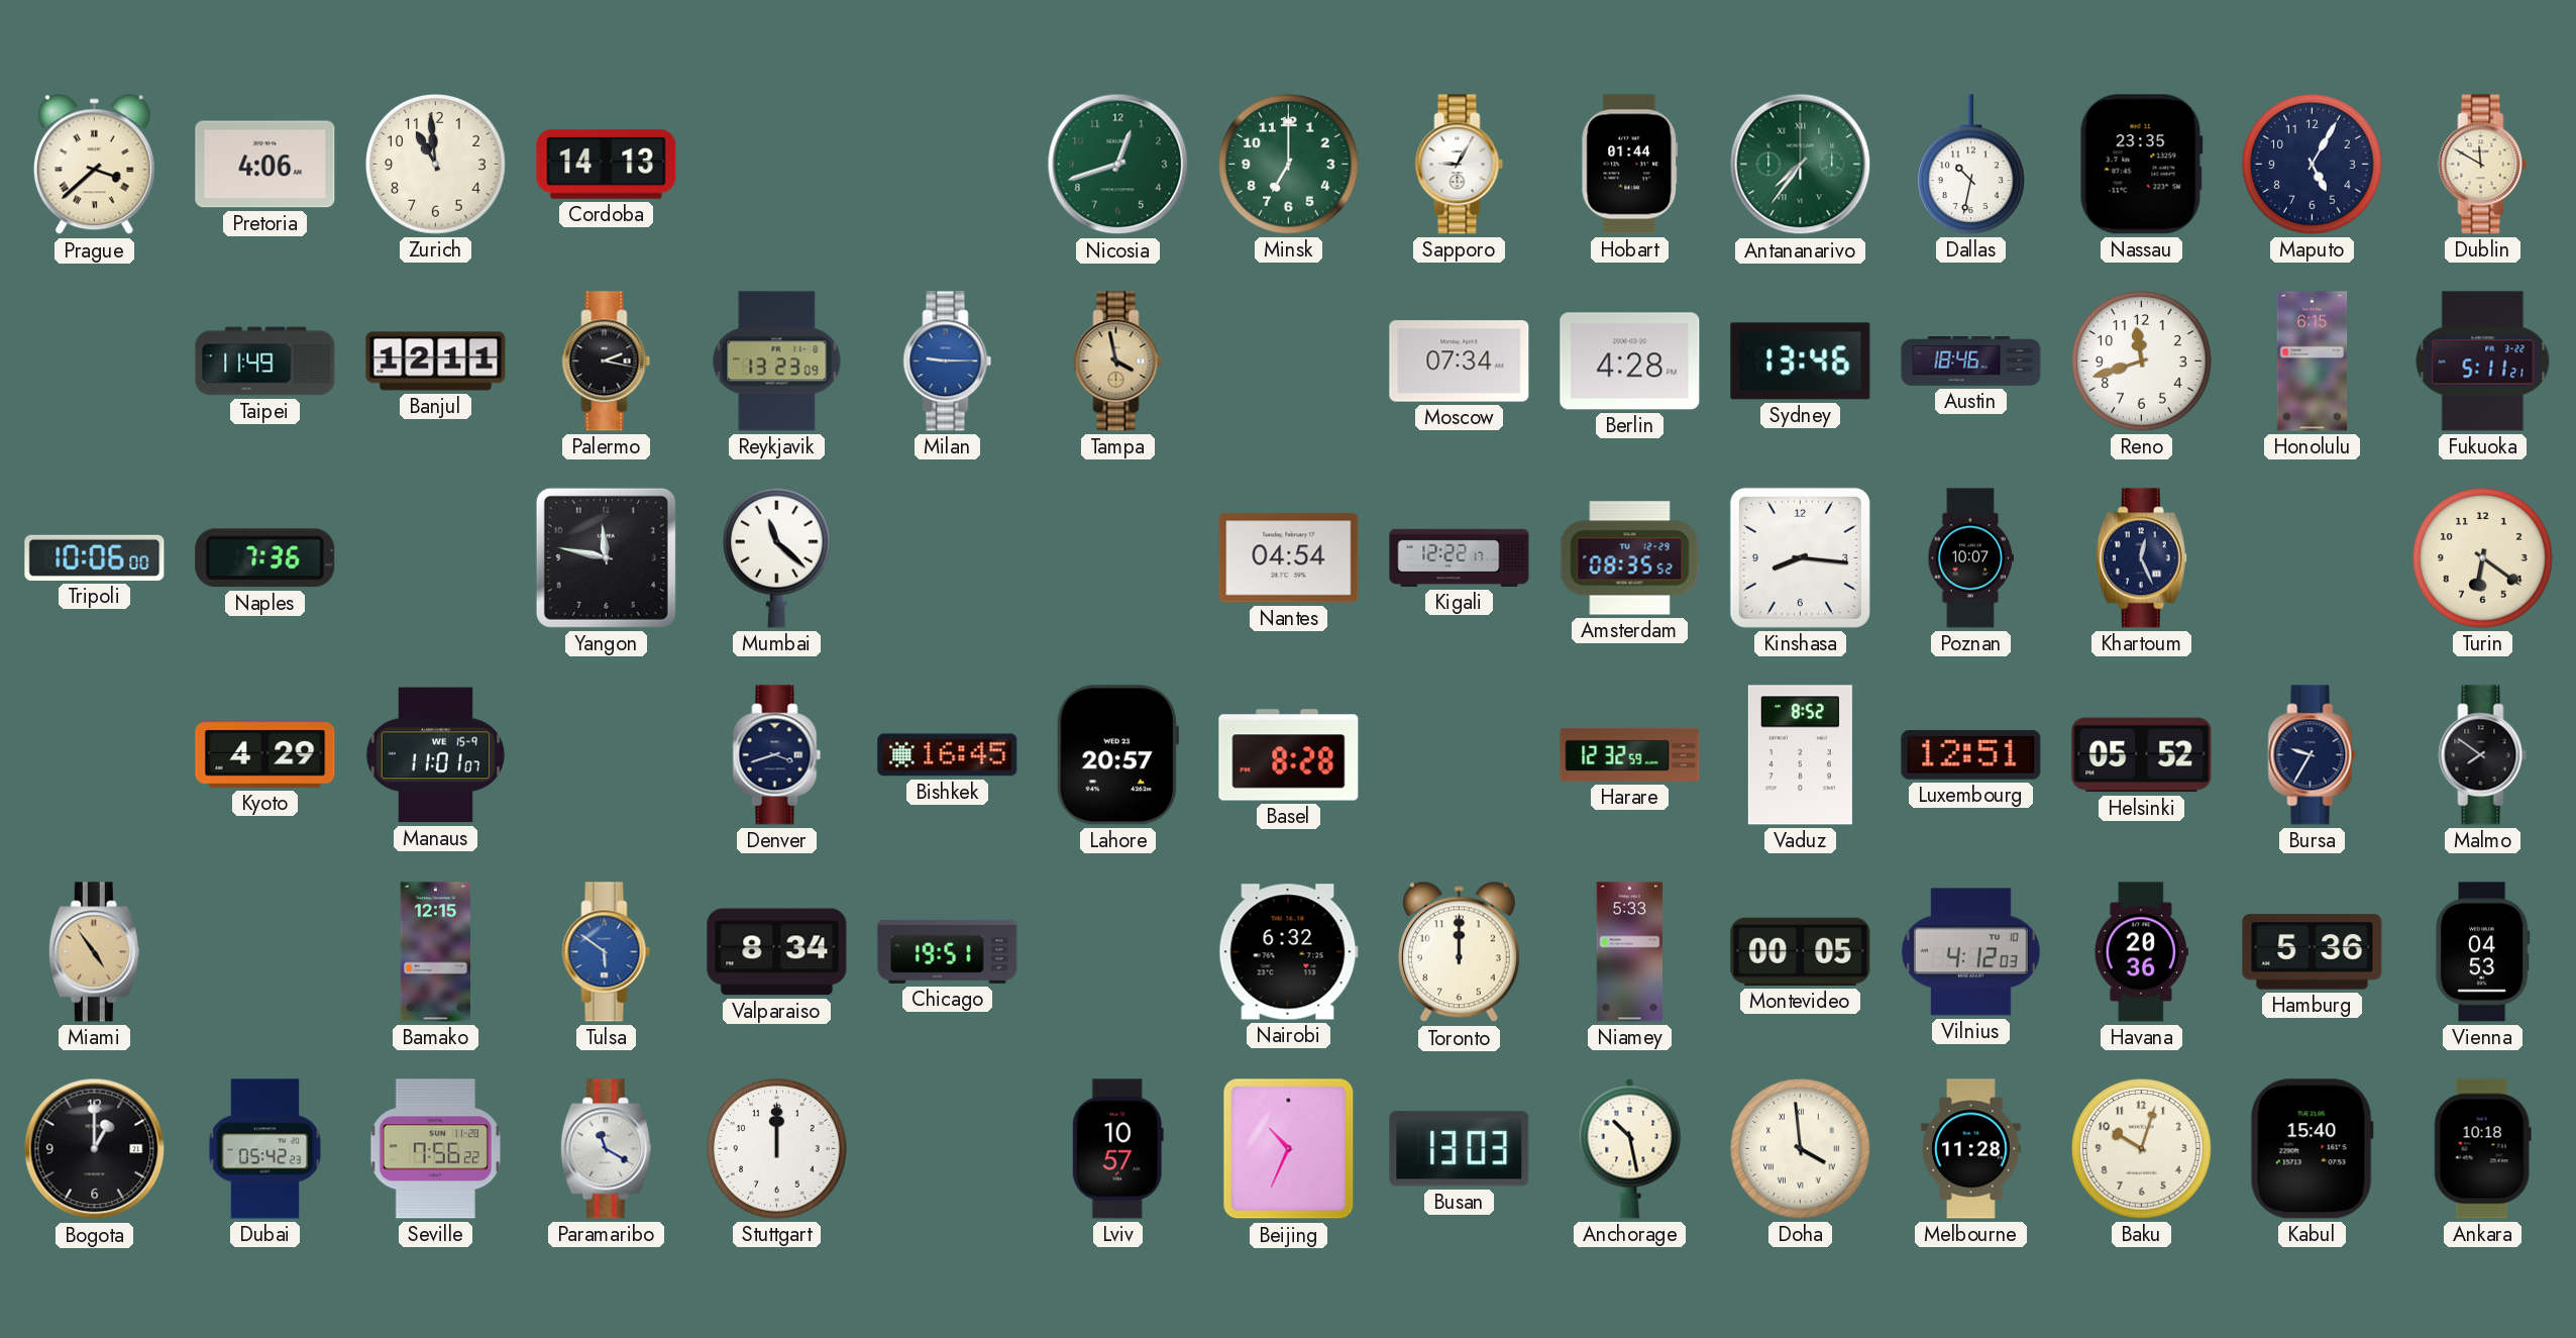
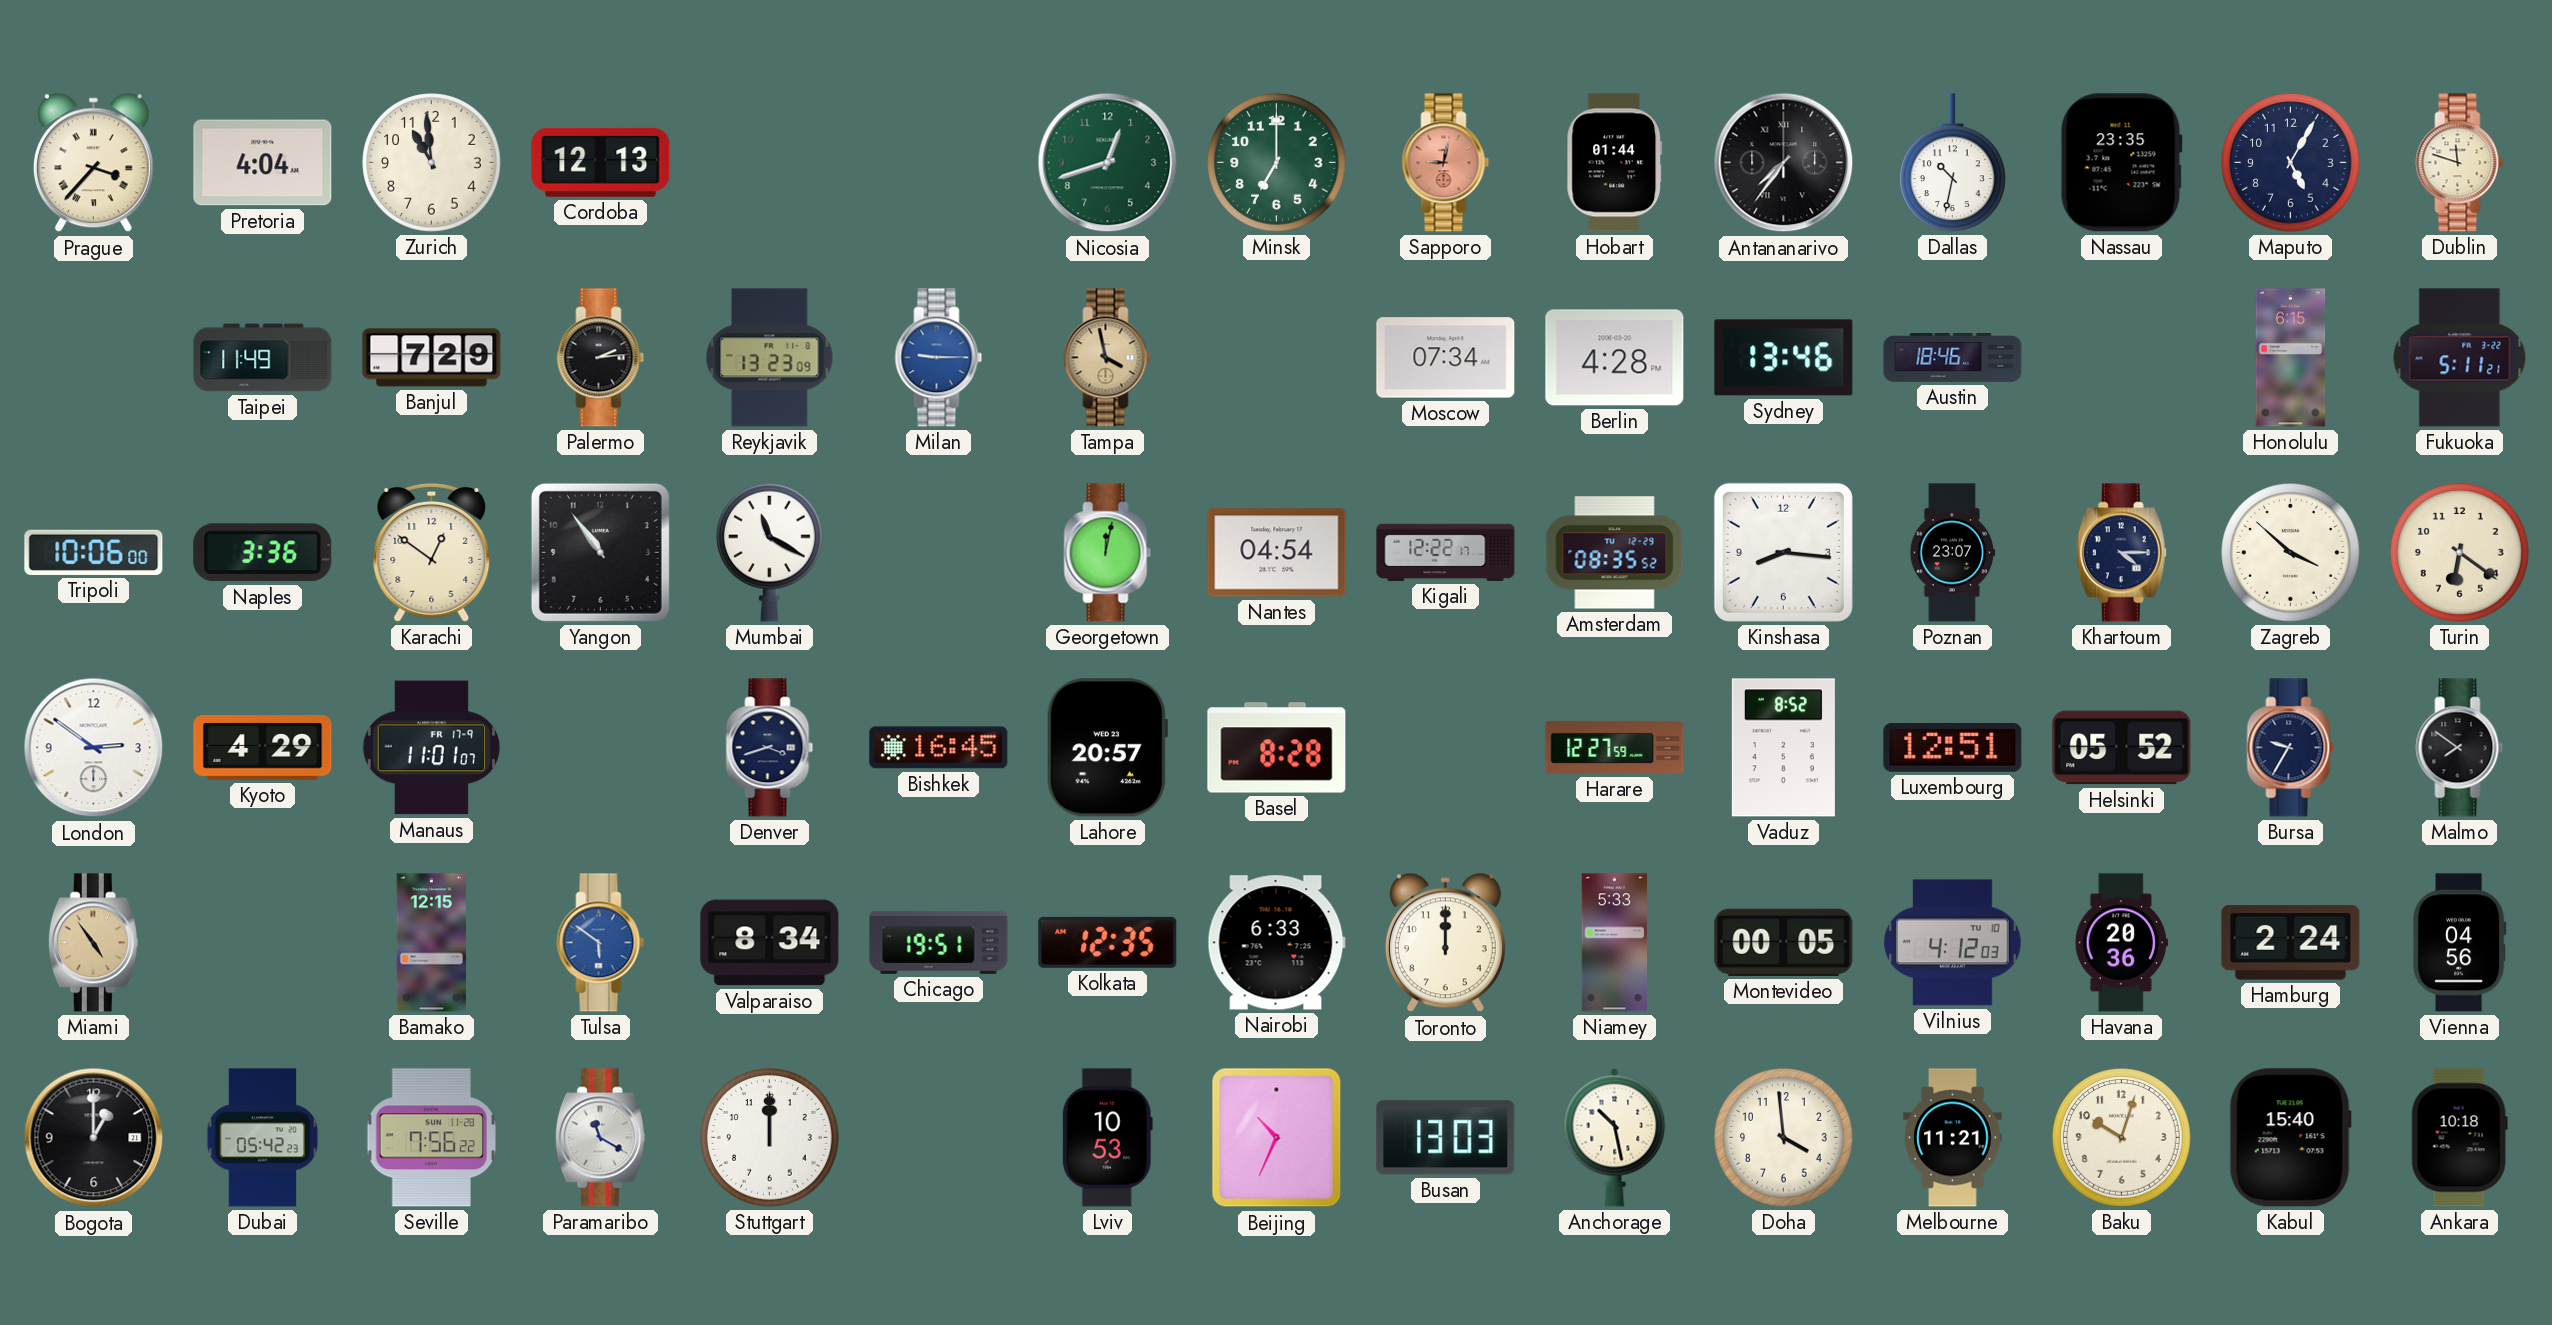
Prague: 3:38 -> 3:37 (93, 163)
Pretoria: 4:06 -> 4:04 (263, 163)
Cordoba: 14:13 -> 12:13 (601, 162)
Sapporo: 9:05 -> 9:02 (1446, 163)
Sapporo dial: white -> salmon (1446, 163)
Antananarivo dial: green -> black (1784, 163)
Dublin: 11:50 -> 11:48 (2460, 163)
Banjul: 12:11 -> 7:29 (432, 358)
Palermo: 2:17 -> 2:14 (601, 358)
Reno: 11:42 -> none (2142, 362)
Naples: 7:36 -> 3:36 (263, 553)
Karachi: none -> 12:51 (432, 552)
Yangon: 11:47 -> 10:54 (600, 552)
Mumbai: 11:22 -> 11:20 (770, 552)
Georgetown: none -> 12:02 (1108, 553)
Poznan: 10:07 -> 23:07 (1953, 553)
Khartoum: 12:26 -> 4:15 (2121, 553)
Zagreb: none -> 3:52 (2291, 553)
London: none -> 2:51 (94, 748)
Manaus date: WE 15-9 -> FR 17-9 (431, 748)
Harare: 12:32 -> 12:27 (1615, 747)
Kolkata: none -> 12:35 (1108, 942)
Nairobi: 6:32 -> 6:33 (1276, 943)
Hamburg: 5:36 -> 2:24 (2291, 943)
Vienna: 04:53 -> 04:56 (2459, 943)
Lviv: 10:57 -> 10:53 (1107, 1138)
Doha numerals: Roman -> Arabic (1784, 1138)
Melbourne: 11:28 -> 11:21 (1953, 1138)
